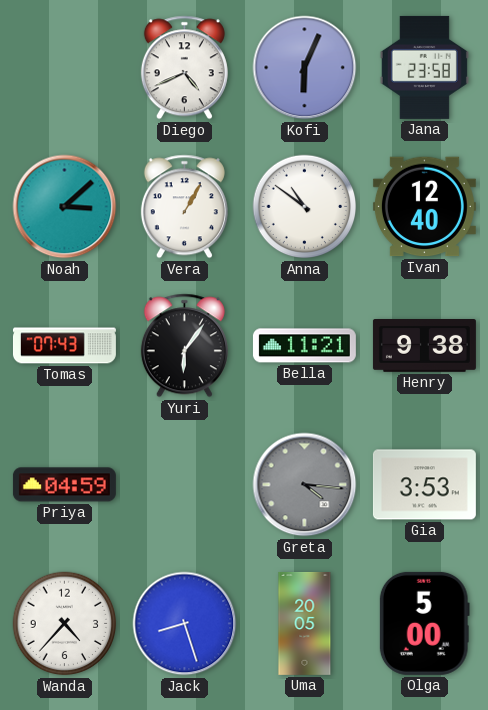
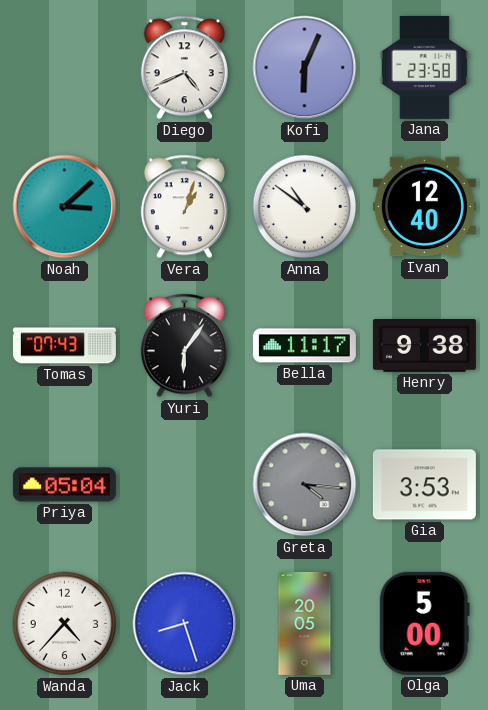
Vera: 1:05 -> 1:03 (184, 207)
Bella: 11:21 -> 11:17 (304, 346)
Priya: 04:59 -> 05:04 (64, 485)
